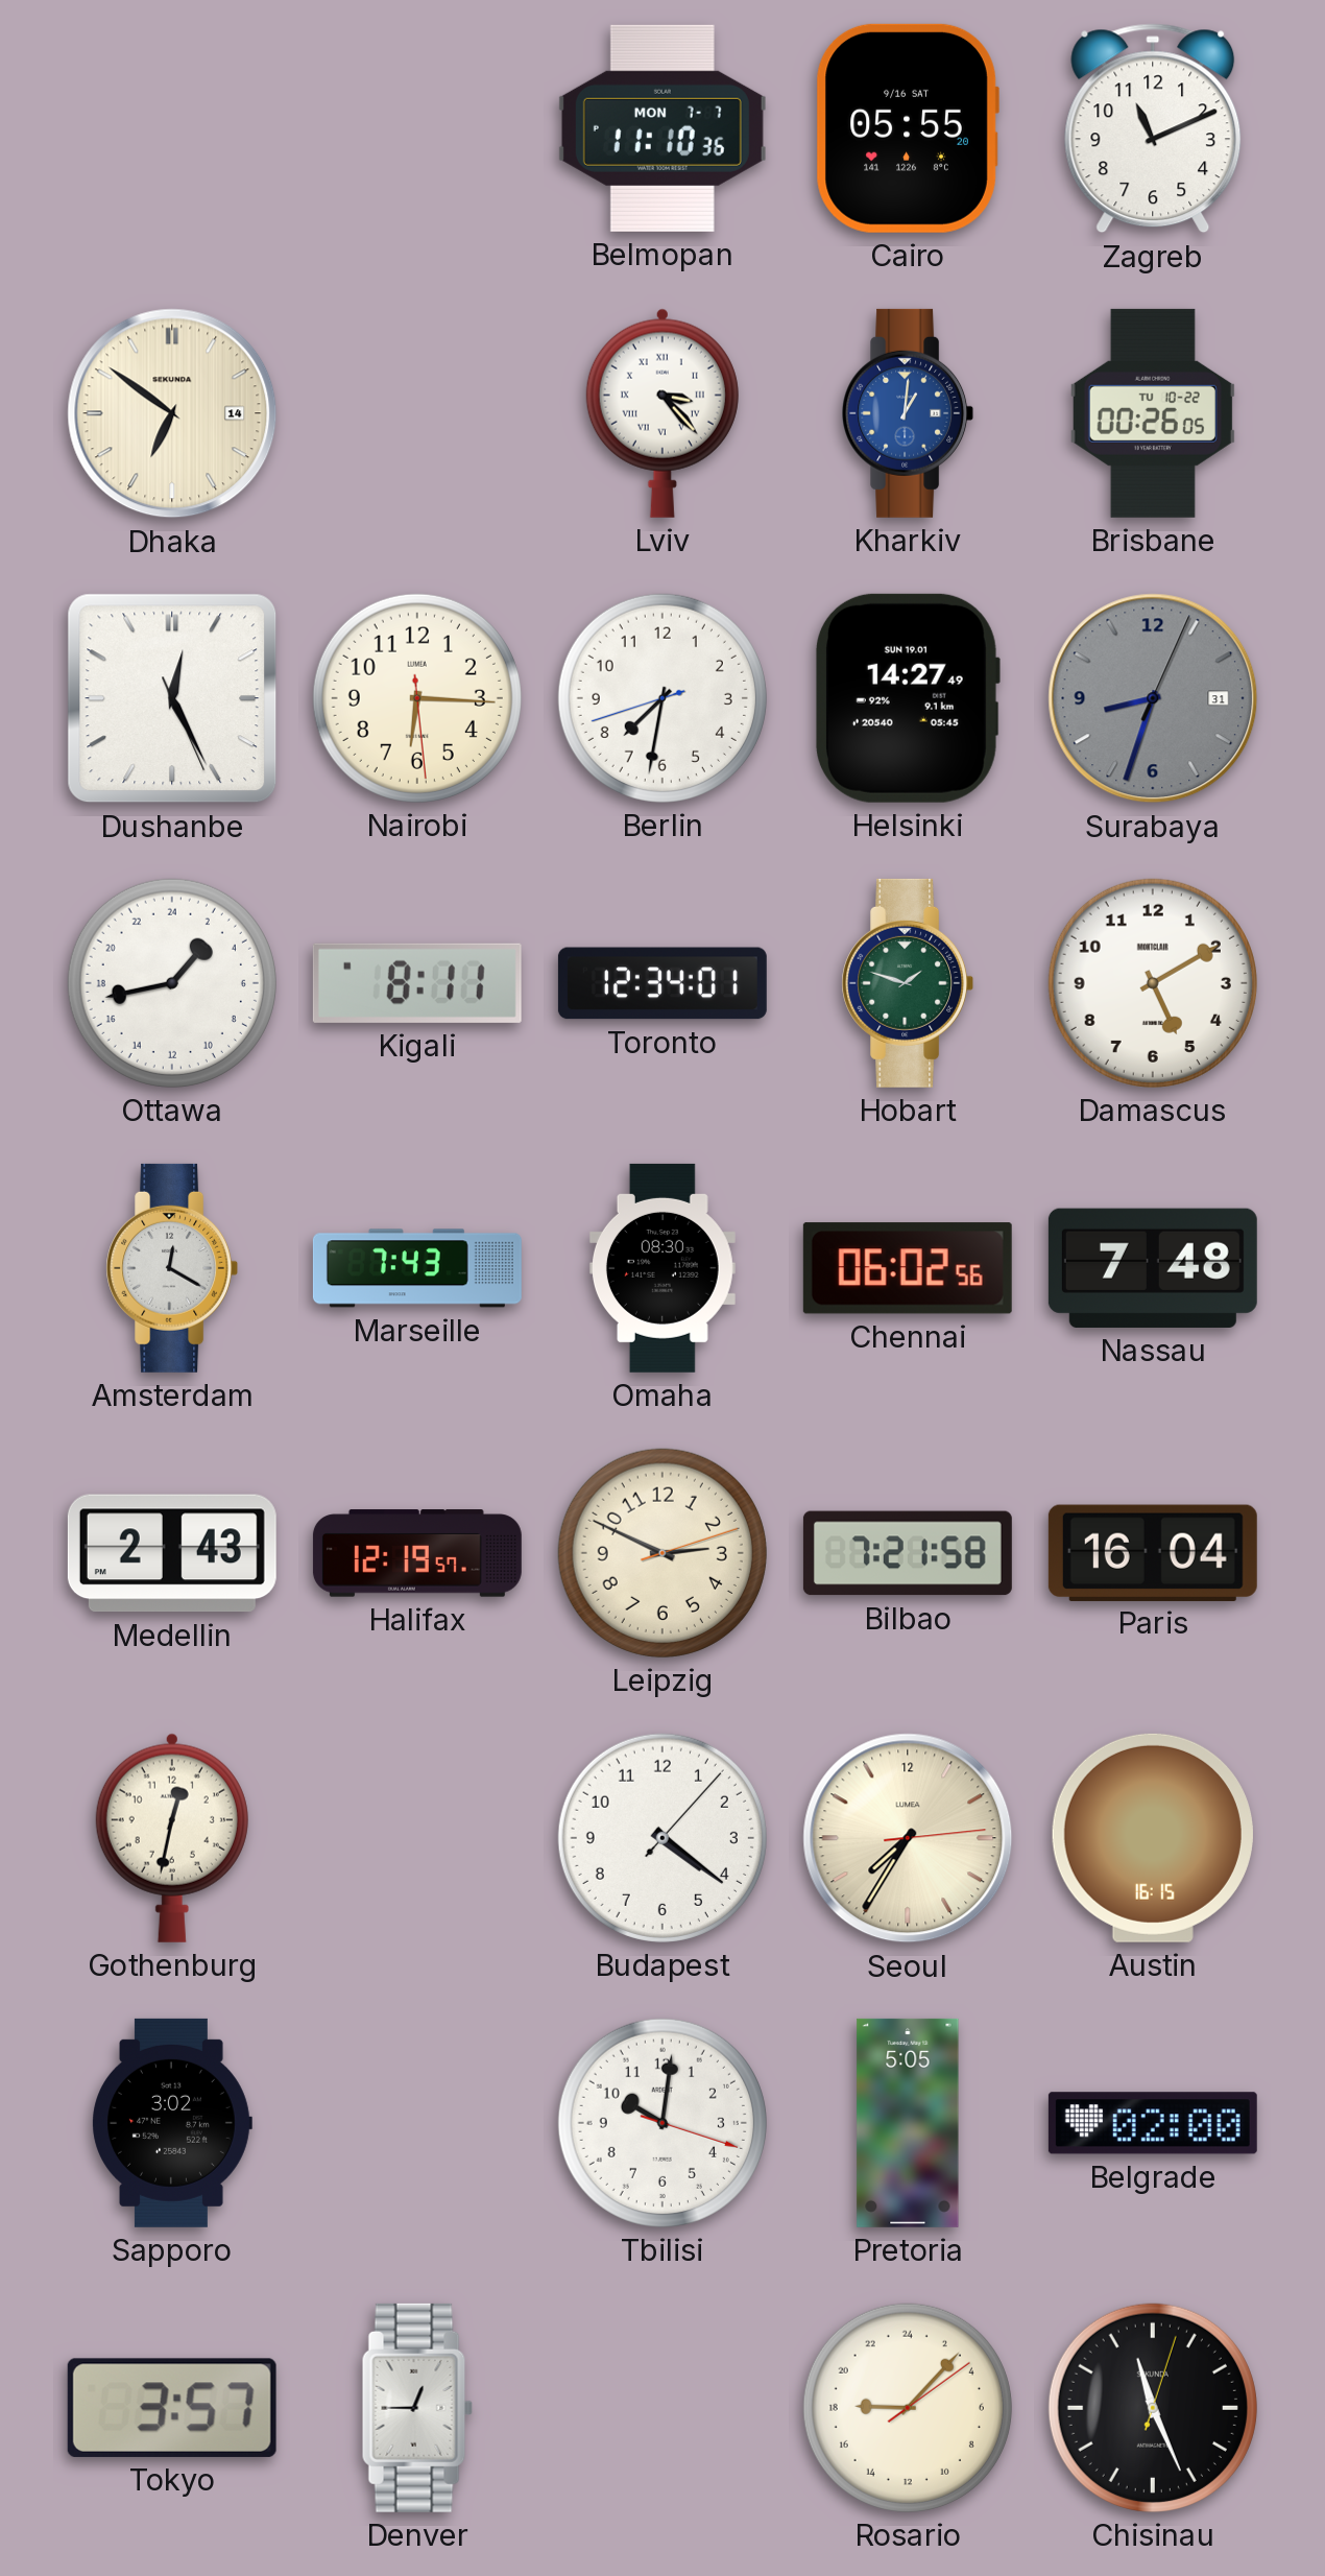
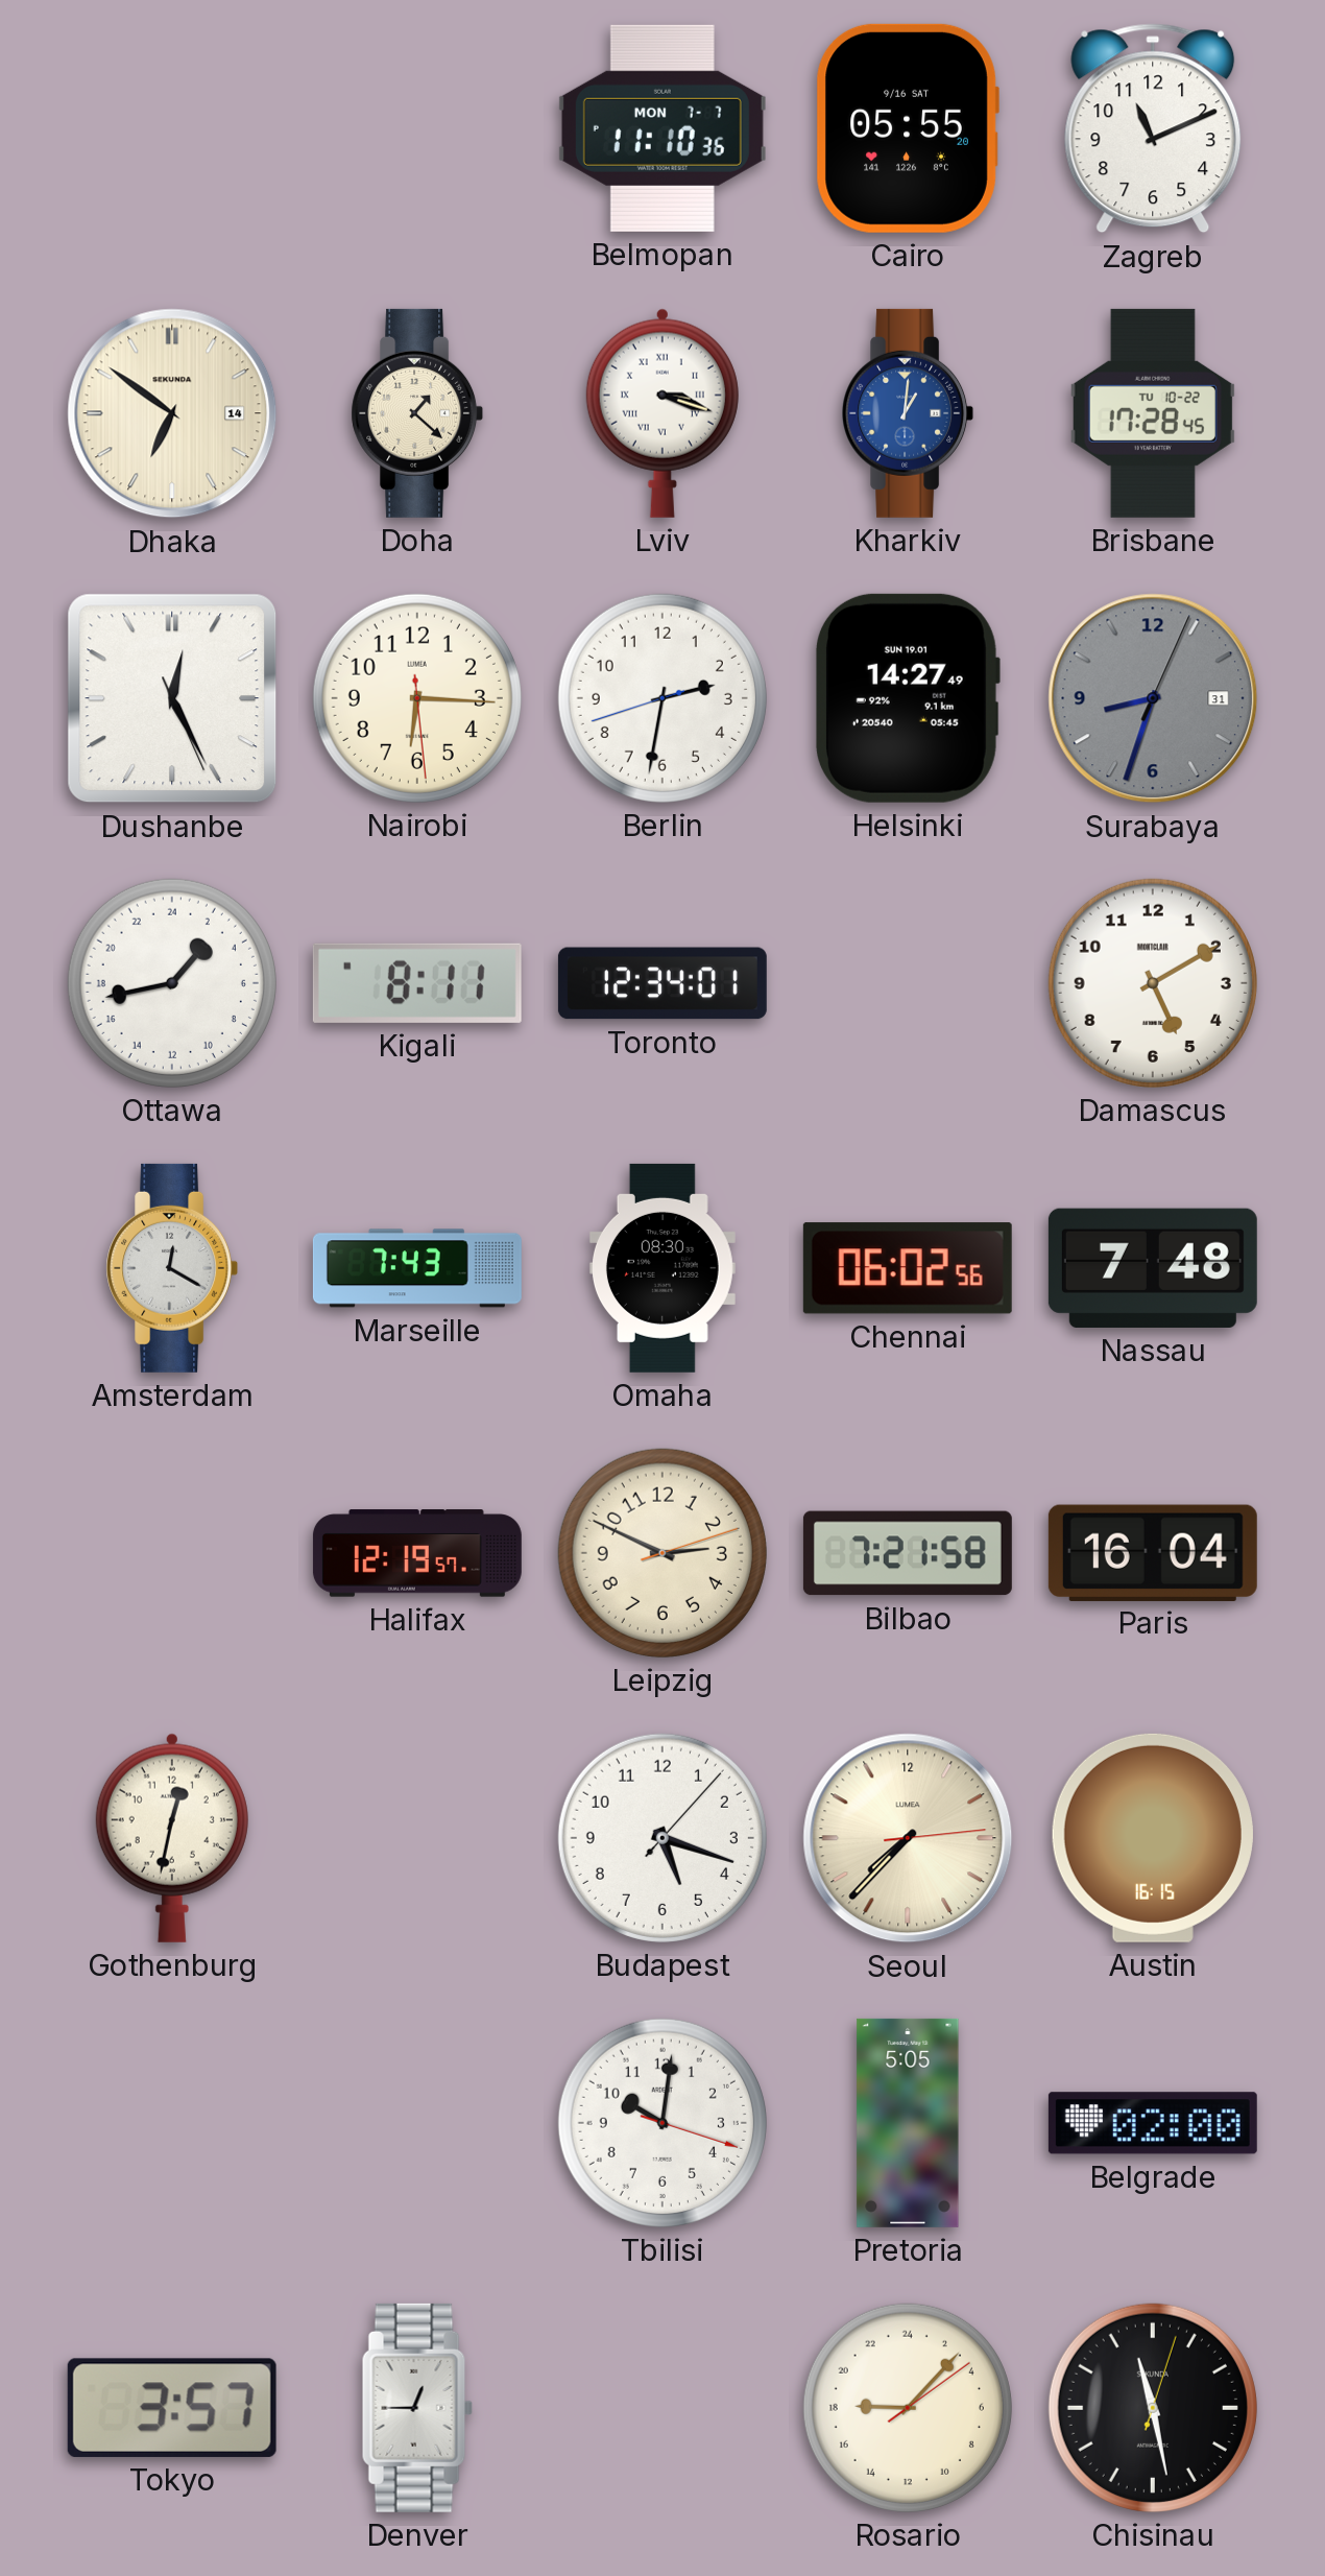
Doha: none -> 1:22 (417, 413)
Lviv: 3:23 -> 3:18 (662, 413)
Brisbane: 00:26 -> 17:28 (1153, 413)
Berlin: 7:31 -> 2:31 (662, 698)
Hobart: 1:48 -> none (908, 983)
Medellin: 2:43 -> none (172, 1553)
Budapest: 4:21 -> 5:18 (662, 1838)
Seoul: 7:35 -> 7:37 (908, 1838)
Sapporo: 3:02 -> none (172, 2123)
Chisinau: 11:26 -> 11:28 (1153, 2408)
